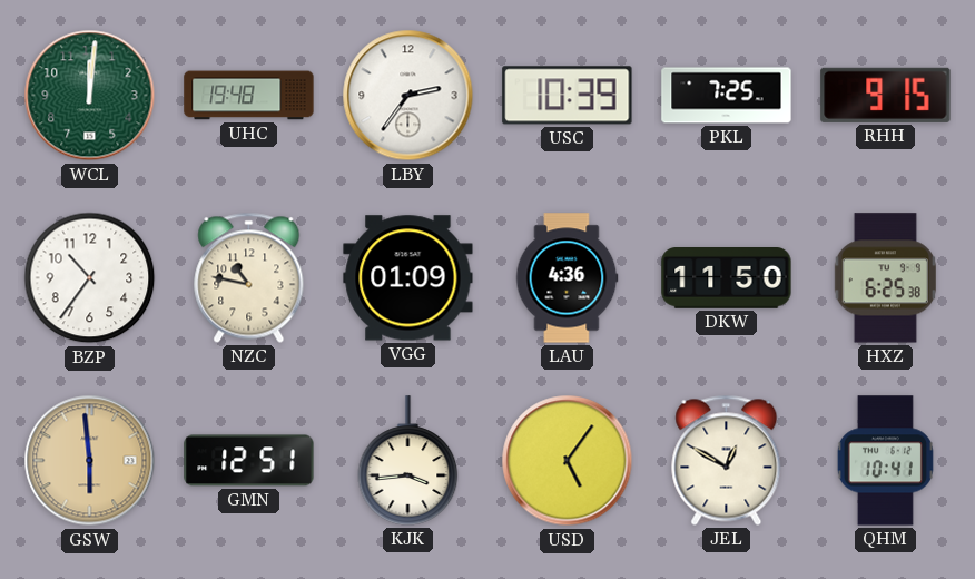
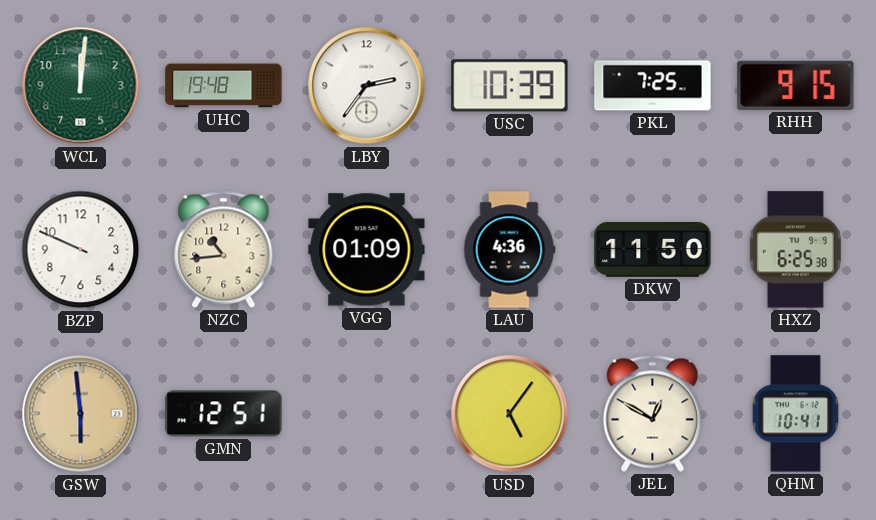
BZP: 10:36 -> 9:49 (81, 250)
NZC: 10:47 -> 10:44 (224, 249)
KJK: 3:44 -> none (408, 461)
